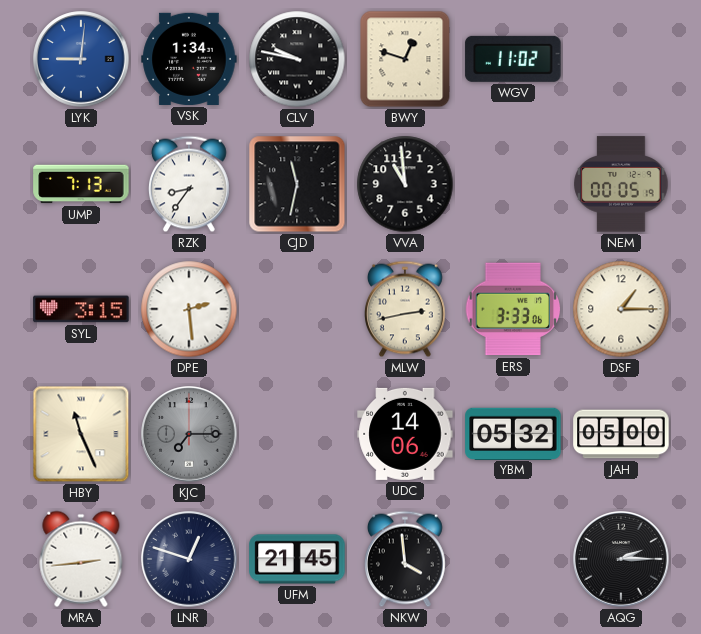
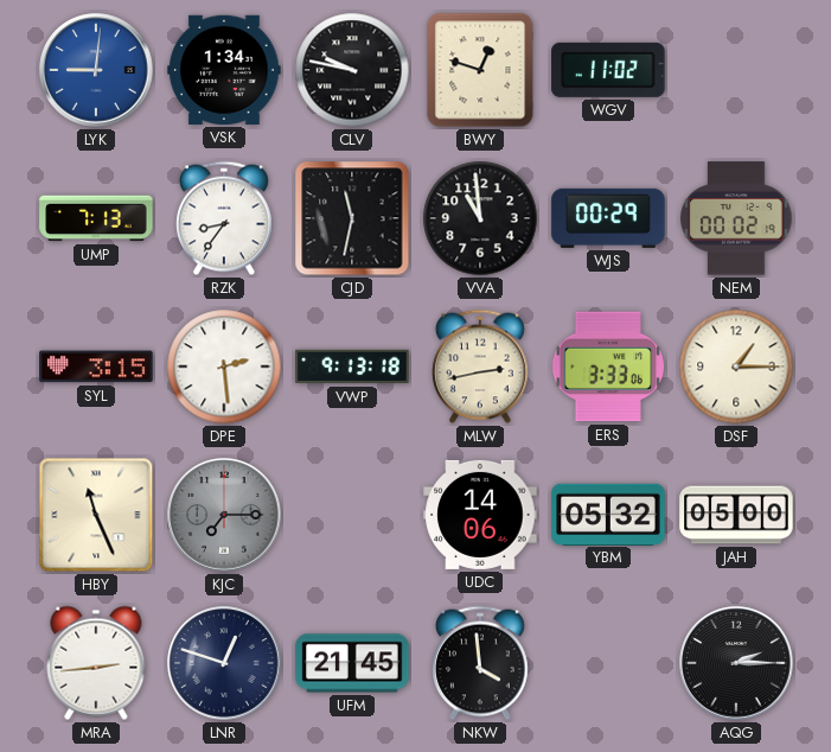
WJS: none -> 00:29 (608, 218)
NEM: 00:05 -> 00:02 (736, 218)
VWP: none -> 9:13 (352, 367)
